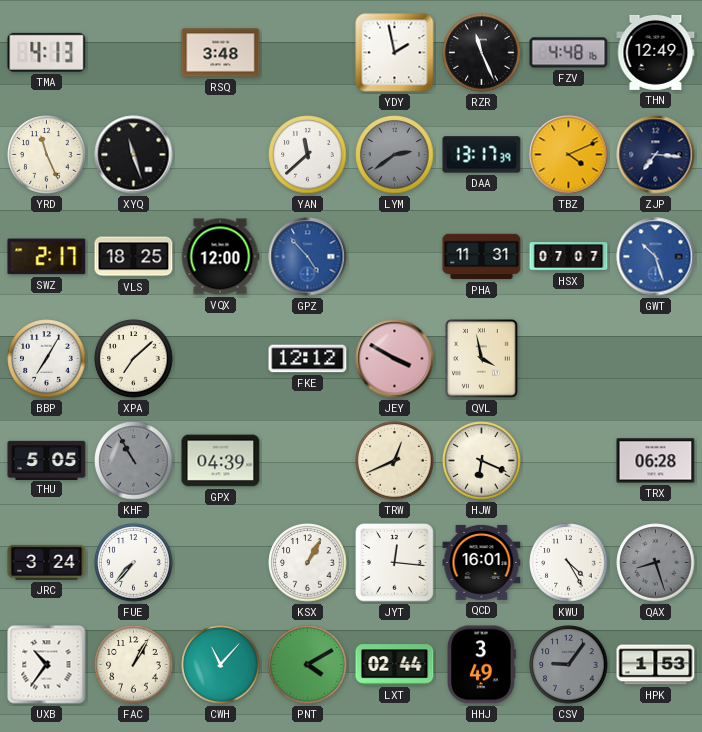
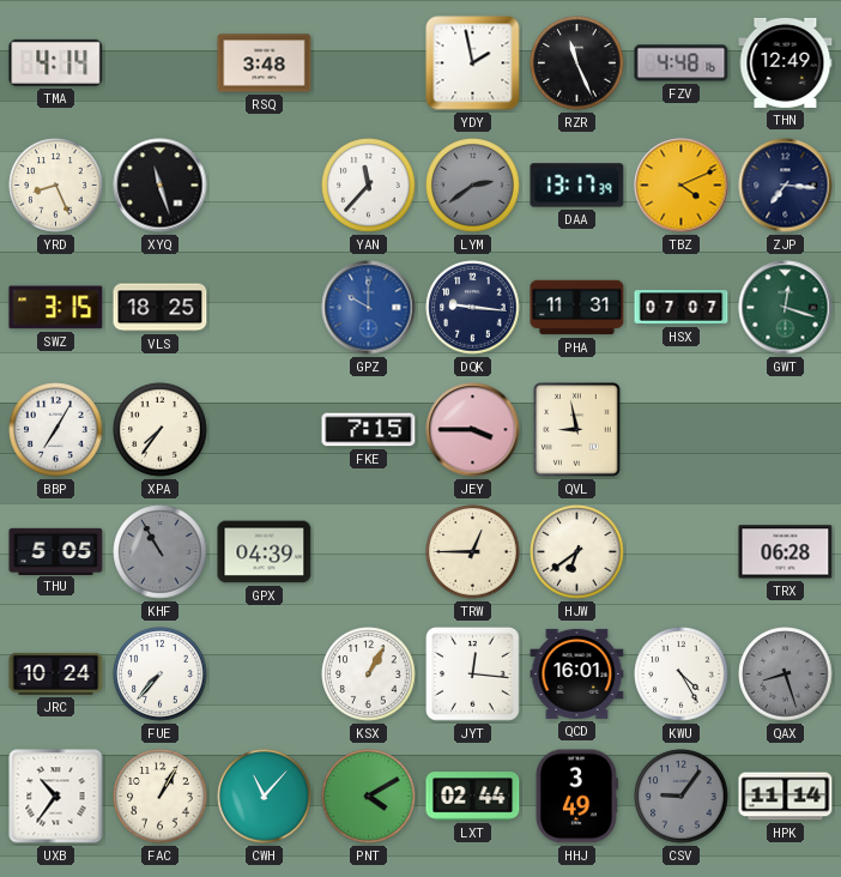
TMA: 4:13 -> 4:14 (56, 62)
YRD: 11:26 -> 8:26 (56, 186)
YAN: 11:38 -> 11:37 (369, 186)
SWZ: 2:17 -> 3:15 (56, 308)
VQX: 12:00 -> none (220, 257)
GPZ: 4:53 -> 10:00 (369, 308)
DQK: none -> 9:16 (473, 308)
GWT: 10:27 -> 12:18 (786, 308)
GWT dial: blue -> green (786, 308)
XPA: 7:08 -> 7:36 (161, 430)
FKE: 12:12 -> 7:15 (369, 430)
JEY: 3:50 -> 3:45 (473, 430)
QVL: 3:58 -> 8:58 (577, 430)
TRW: 12:41 -> 12:45 (473, 552)
HJW: 6:19 -> 6:39 (577, 552)
JRC: 3:24 -> 10:24 (56, 673)
HPK: 1:53 -> 11:14 (786, 797)
